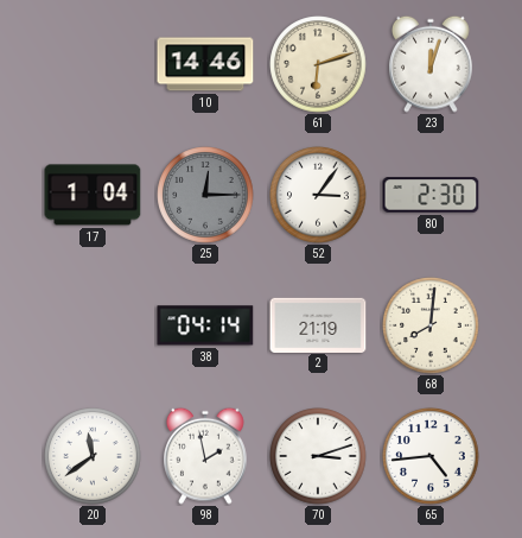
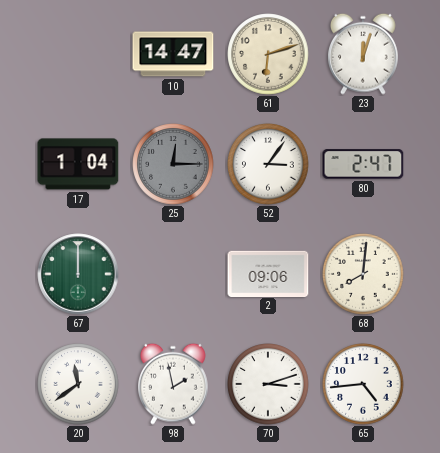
10: 14:46 -> 14:47 (173, 54)
80: 2:30 -> 2:47 (363, 164)
67: none -> 12:00 (78, 274)
38: 04:14 -> none (205, 325)
2: 21:19 -> 09:06 (268, 273)
